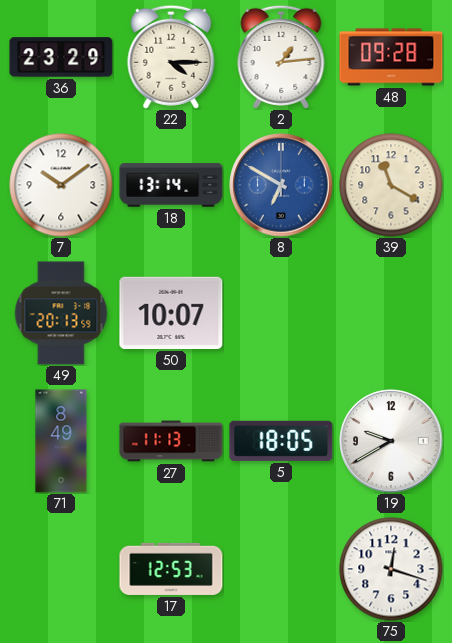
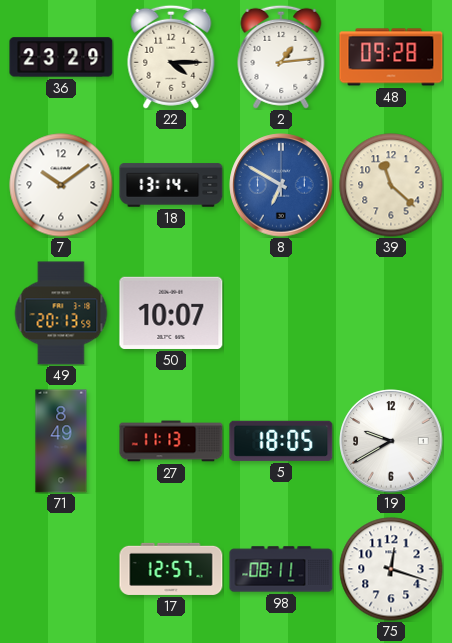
39: 11:20 -> 11:22 (391, 185)
17: 12:53 -> 12:57 (171, 569)
98: none -> 08:11 (281, 569)
